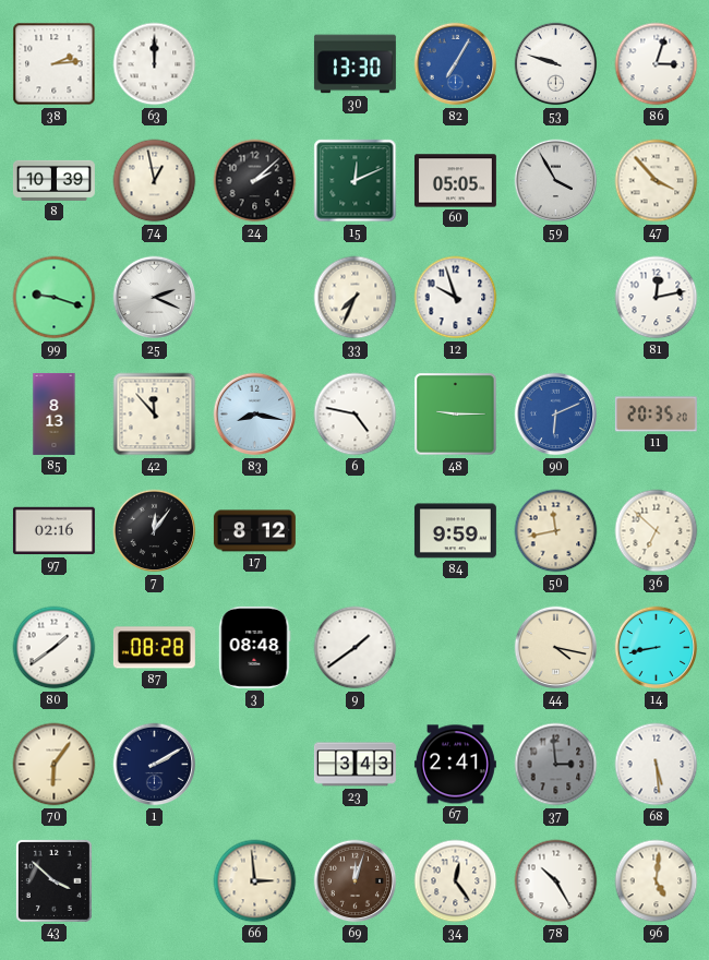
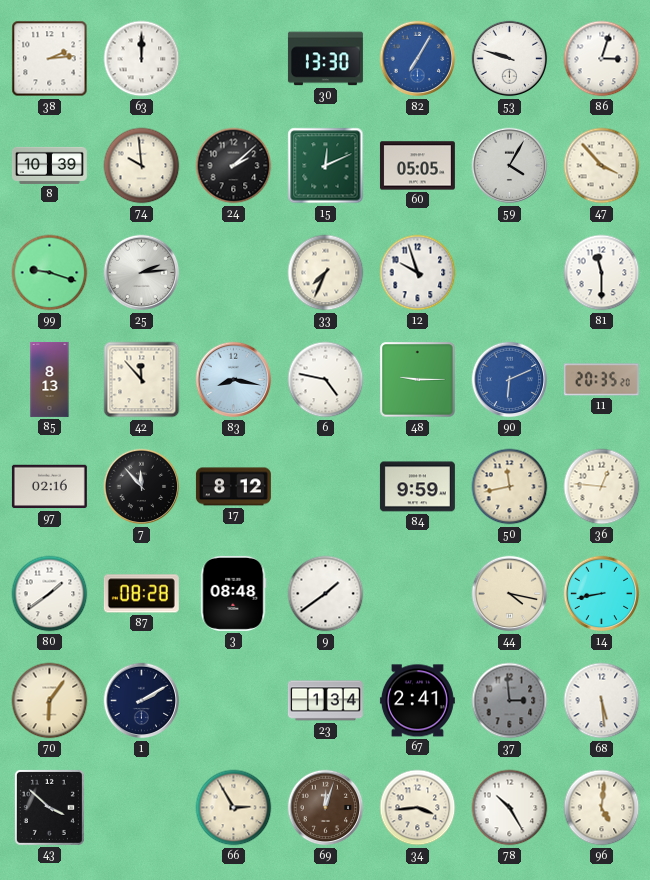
74: 12:58 -> 9:59 (142, 166)
59: 3:55 -> 4:05 (510, 166)
25: 2:19 -> 2:14 (142, 273)
81: 12:13 -> 11:30 (602, 273)
7: 12:06 -> 11:53 (142, 487)
36: 6:52 -> 12:46 (602, 487)
23: 3:43 -> 1:34 (325, 701)
66: 2:59 -> 2:55 (234, 808)
34: 12:24 -> 3:44 (418, 808)
